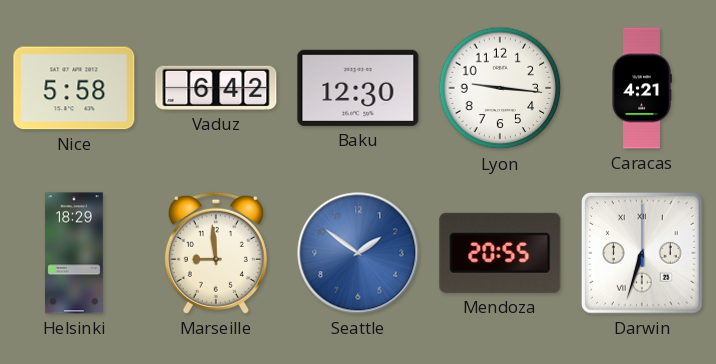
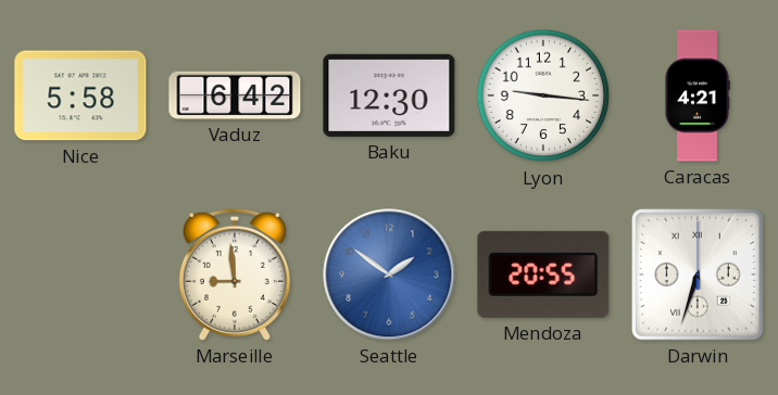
Helsinki: 18:29 -> none (74, 253)
